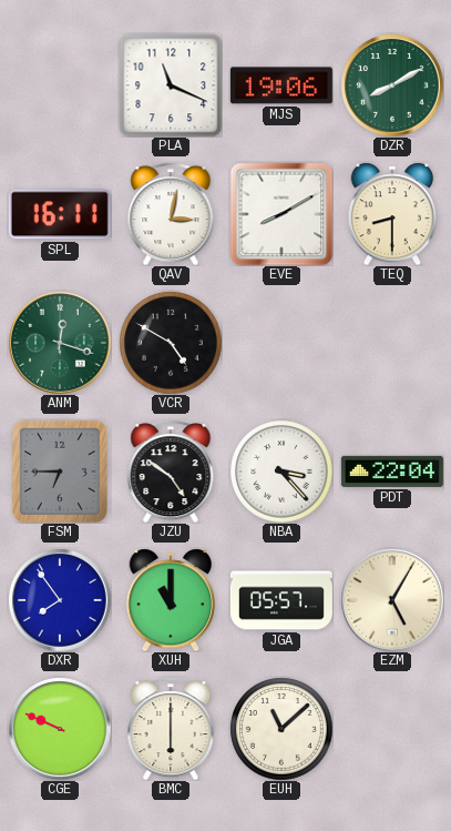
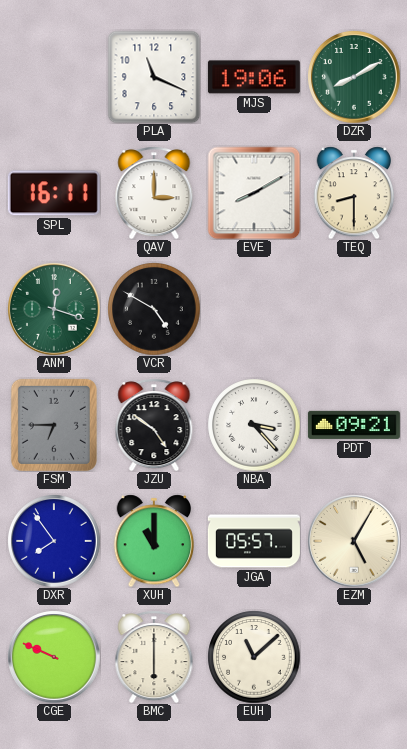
QAV: 3:02 -> 3:00 (154, 193)
PDT: 22:04 -> 09:21 (354, 425)
